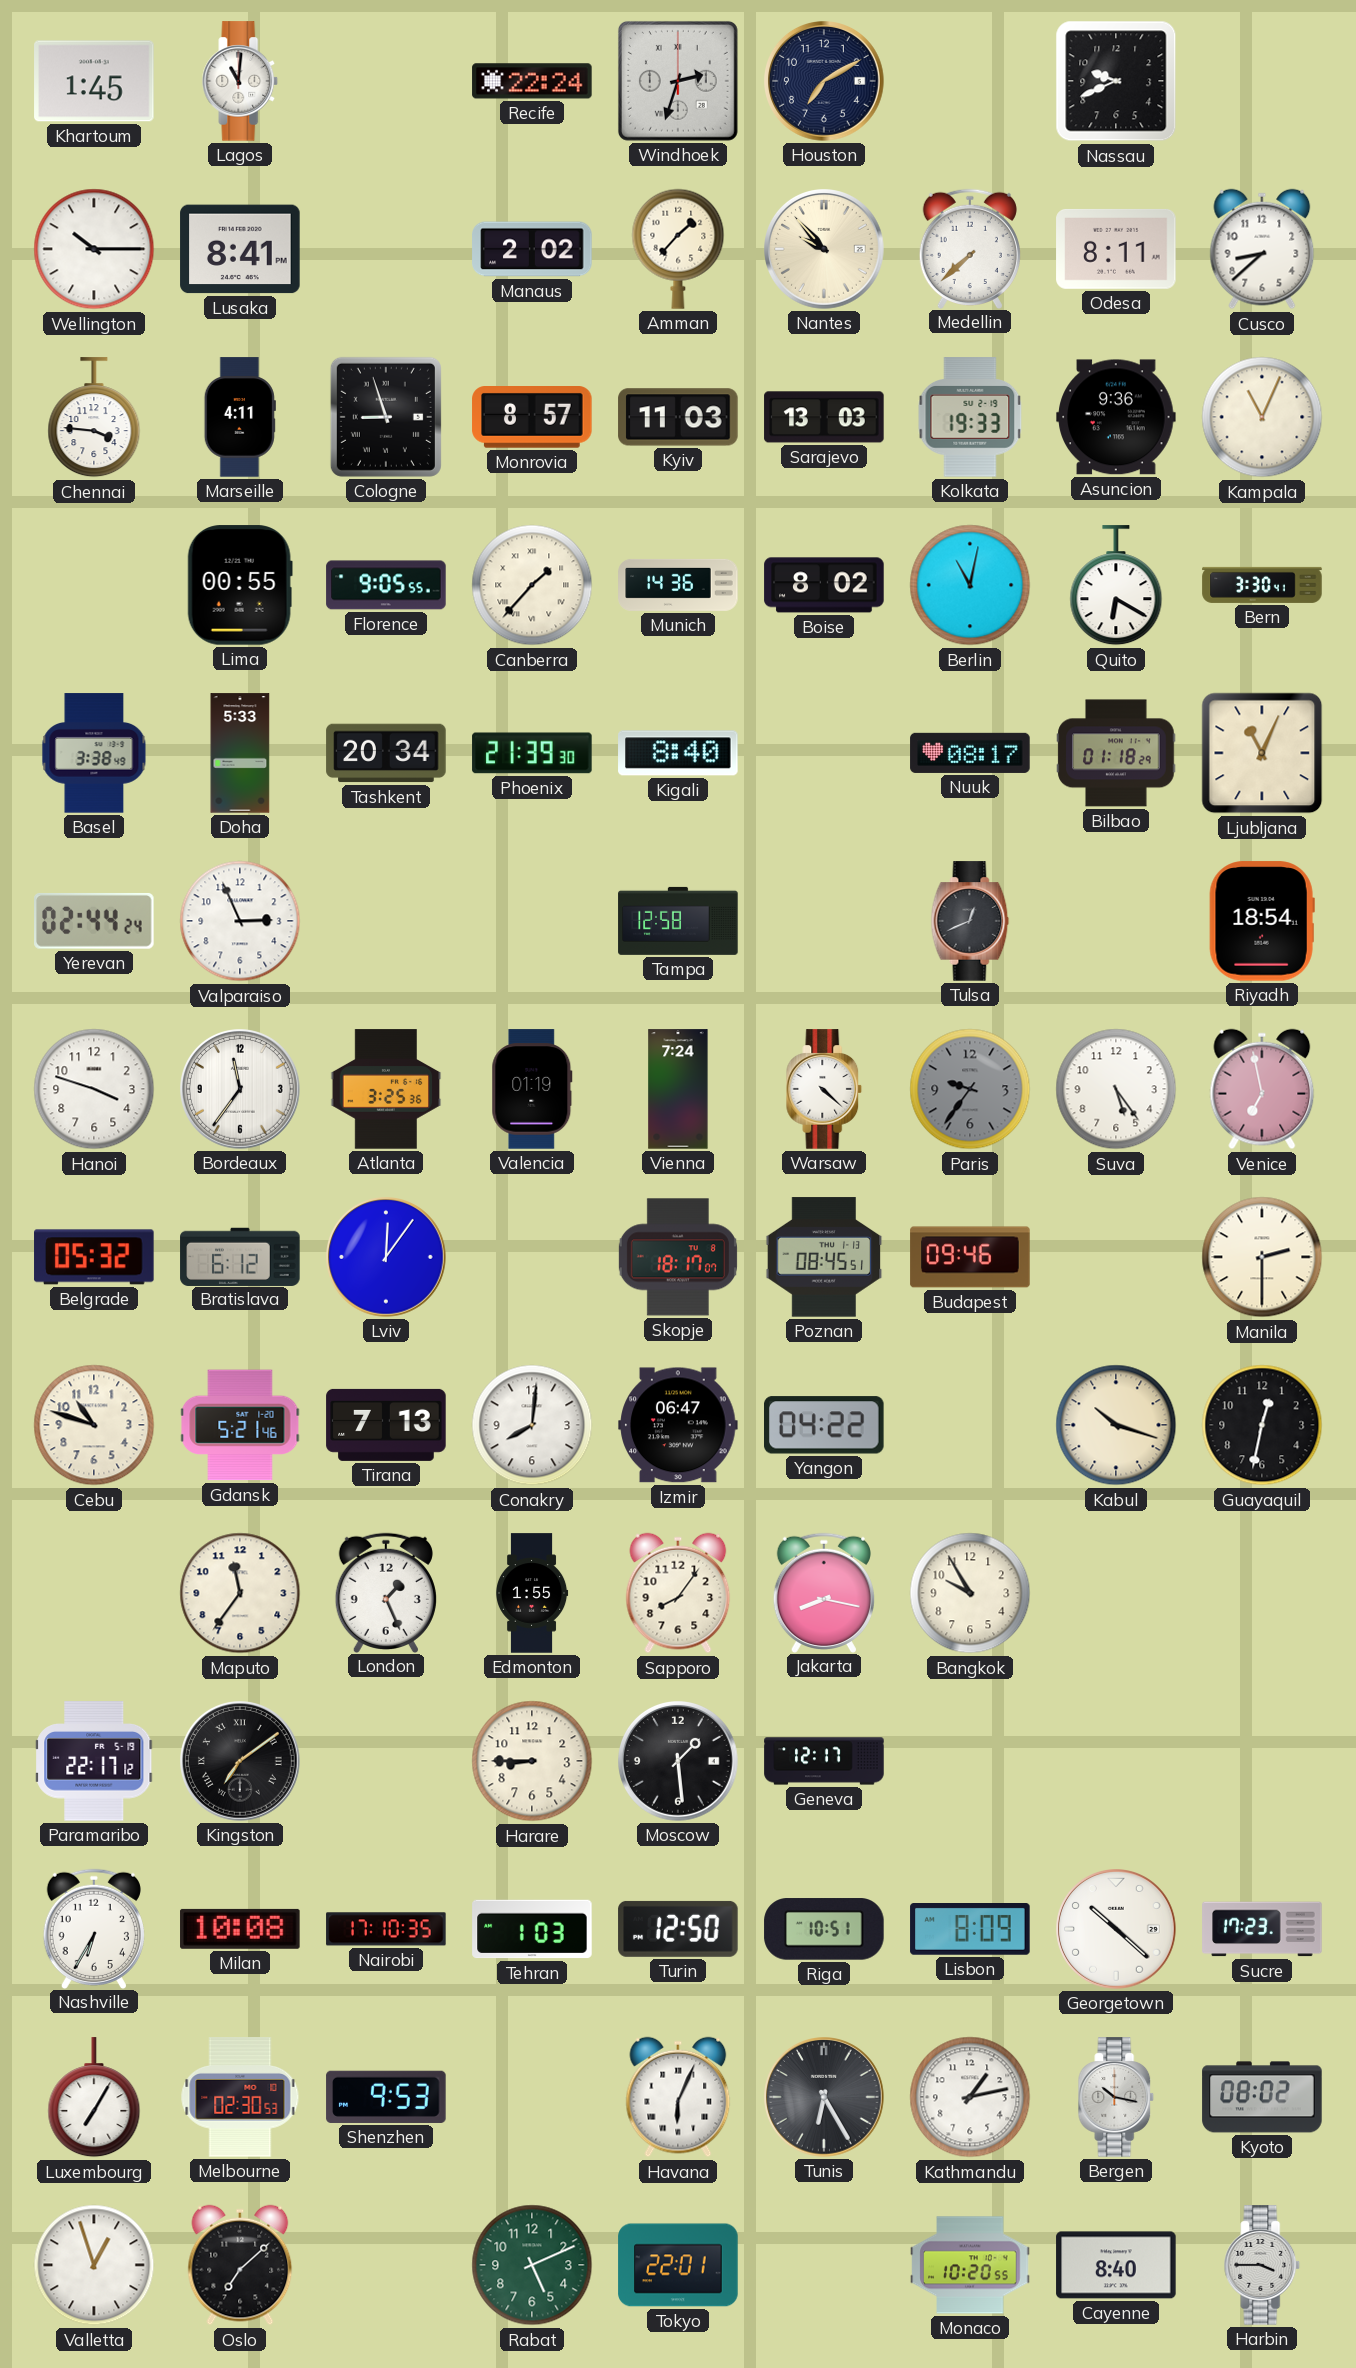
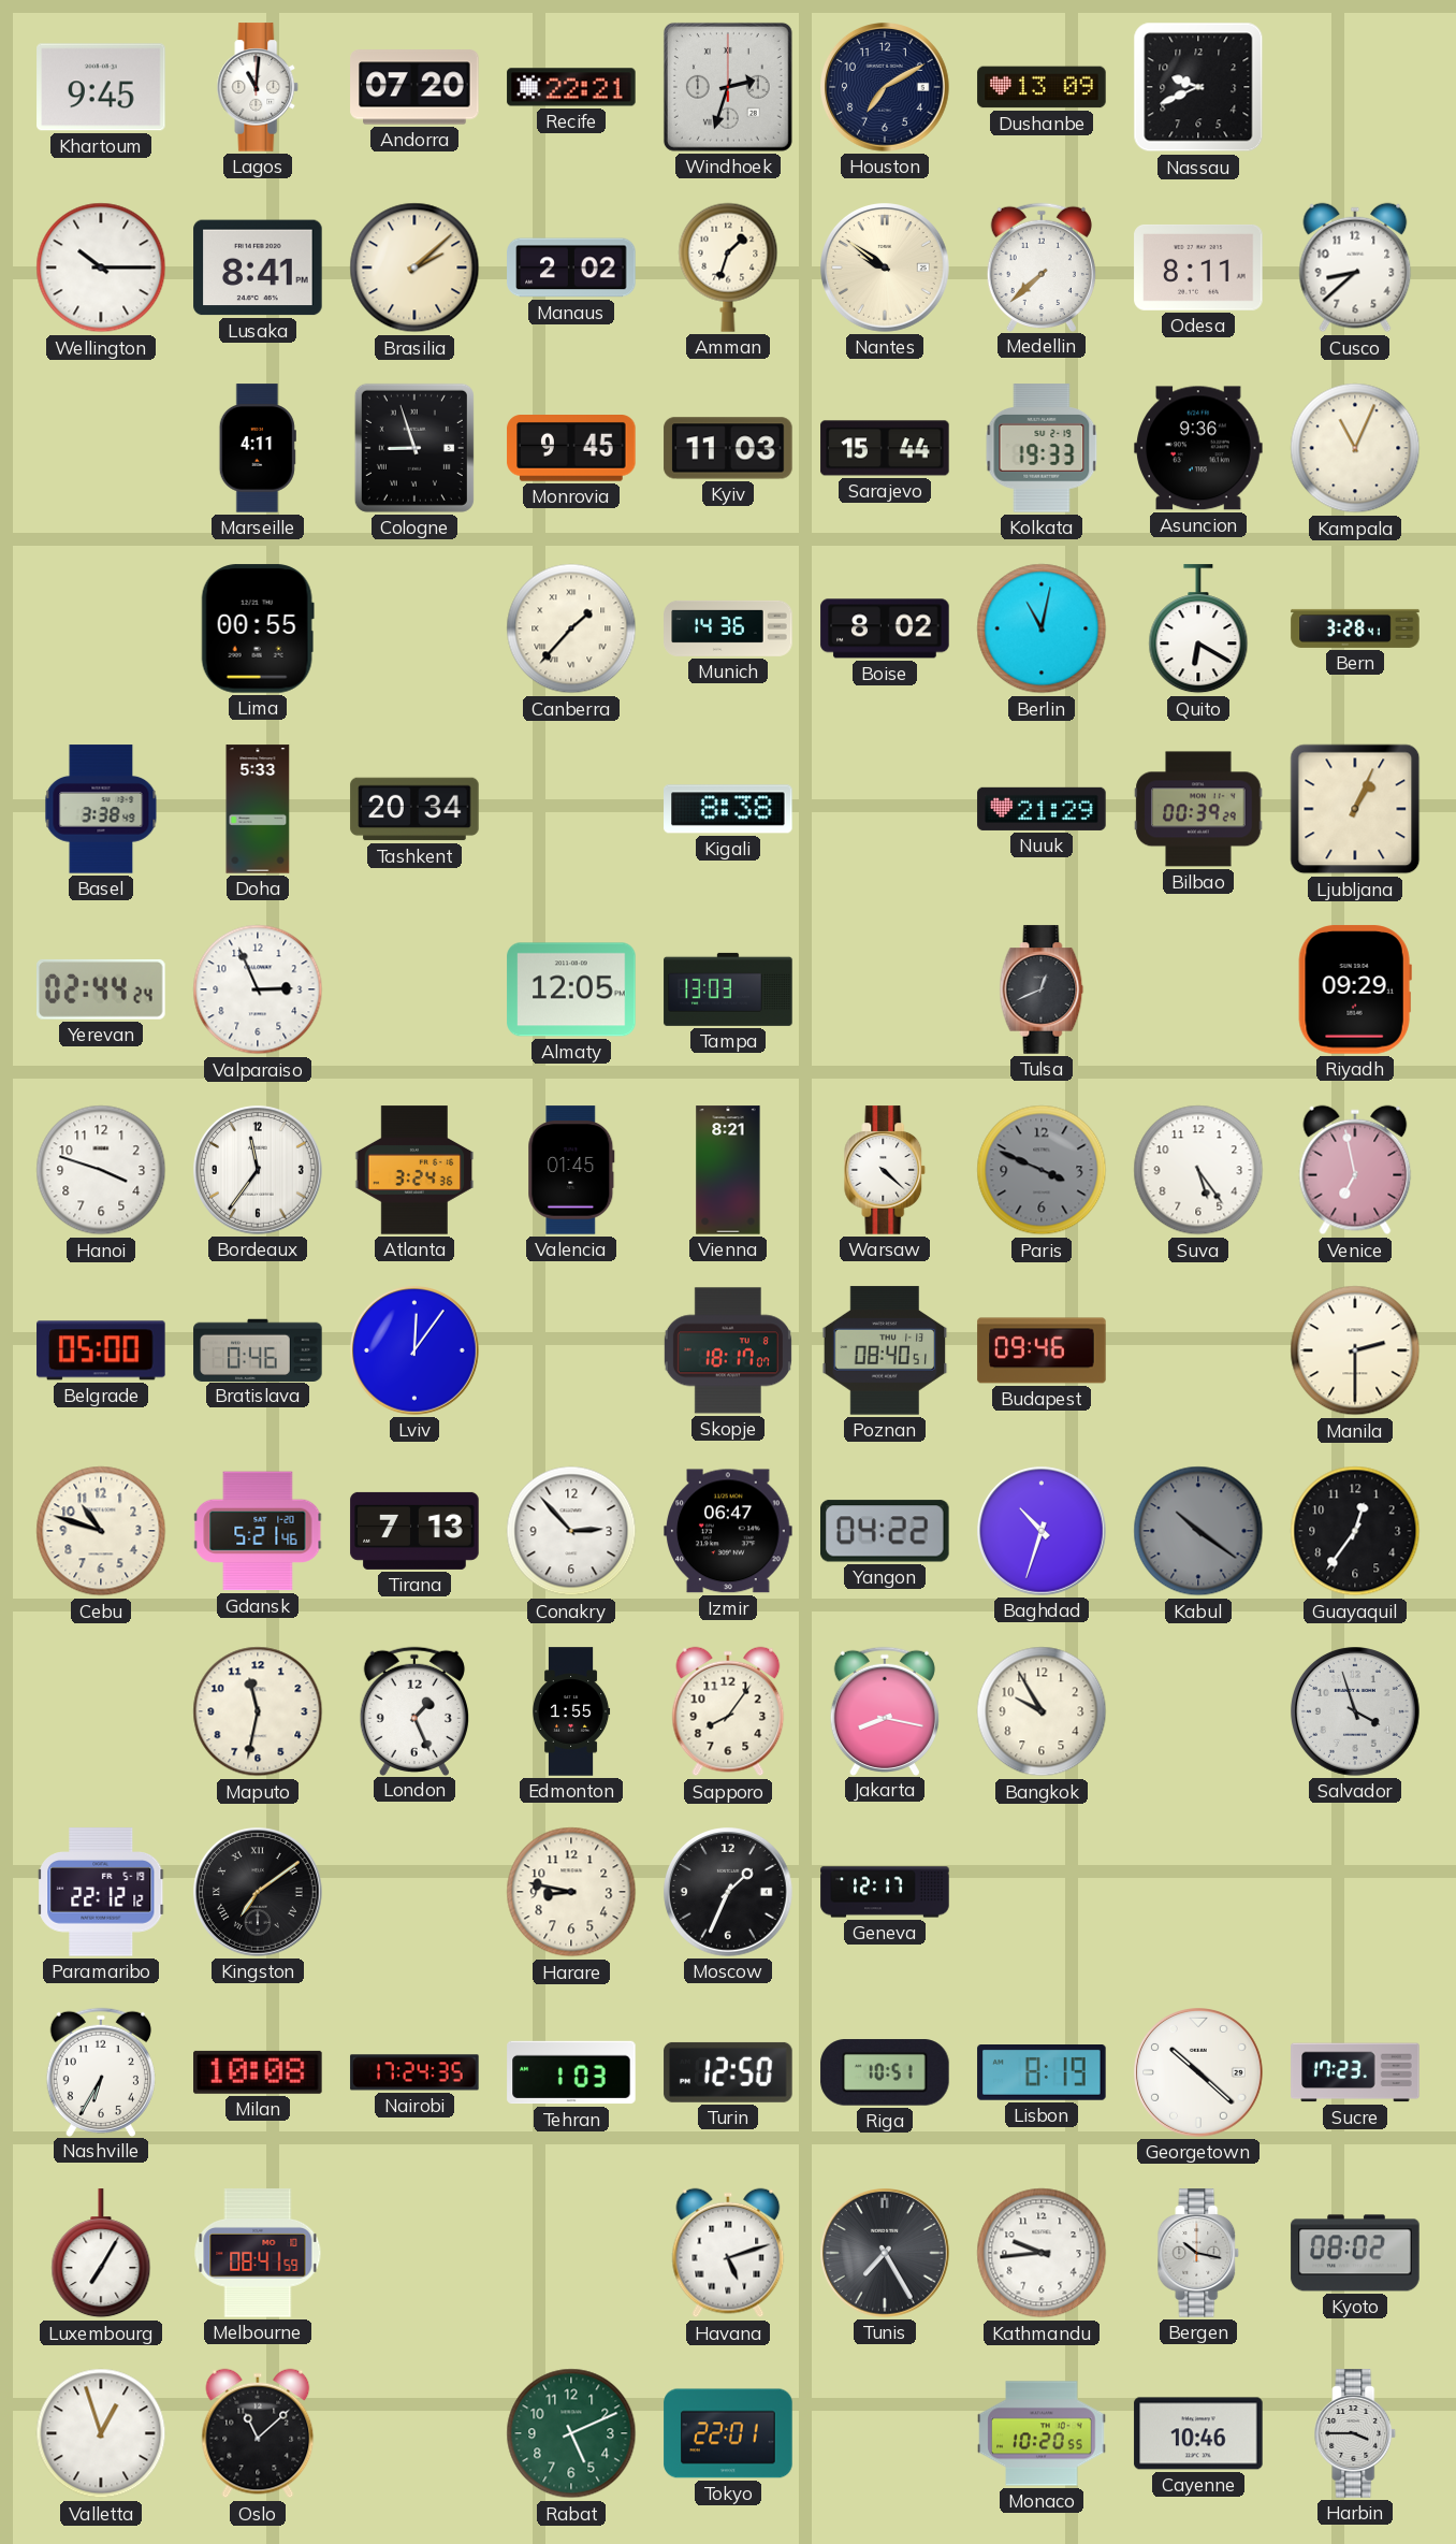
Khartoum: 1:45 -> 9:45 (101, 87)
Andorra: none -> 07:20 (414, 87)
Recife: 22:24 -> 22:21 (571, 87)
Dushanbe: none -> 13:09 (1042, 87)
Brasilia: none -> 2:08 (414, 268)
Amman: 1:37 -> 1:33 (728, 268)
Nantes: 9:53 -> 9:51 (886, 269)
Chennai: 3:46 -> none (94, 418)
Monrovia: 8:57 -> 9:45 (571, 449)
Sarajevo: 13:03 -> 15:44 (885, 448)
Florence: 9:05 -> none (386, 585)
Bern: 3:30 -> 3:28 (1355, 628)
Phoenix: 21:39 -> none (532, 753)
Kigali: 8:40 -> 8:38 (728, 809)
Nuuk: 08:17 -> 21:29 (1042, 809)
Bilbao: 01:18 -> 00:39 (1198, 809)
Ljubljana: 11:04 -> 1:04 (1355, 809)
Almaty: none -> 12:05 (571, 989)
Tampa: 12:58 -> 13:03 (728, 989)
Riyadh: 18:54 -> 09:29 (1355, 989)
Atlanta: 3:25 -> 3:24 (414, 1170)
Valencia: 01:19 -> 01:45 (571, 1170)
Vienna: 7:24 -> 8:21 (728, 1170)
Paris: 9:36 -> 3:49 (1042, 1170)
Belgrade: 05:32 -> 05:00 (101, 1350)
Bratislava: 6:12 -> 0:46 (258, 1349)
Poznan: 08:45 -> 08:40 (885, 1350)
Conakry: 8:01 -> 2:53 (571, 1531)
Baghdad: none -> 10:33 (1043, 1532)
Kabul: 10:18 -> 10:21 (1198, 1531)
Kabul dial: cream -> grey (1198, 1531)
Guayaquil: 12:32 -> 12:36 (1355, 1531)
Maputo: 11:36 -> 11:32 (258, 1711)
Salvador: none -> 3:57 (1356, 1712)
Paramaribo: 22:17 -> 22:12 (102, 1892)
Harare: 8:45 -> 8:47 (571, 1892)
Moscow: 1:29 -> 1:34 (729, 1893)
Nairobi: 17:10 -> 17:24 (414, 2072)
Lisbon: 8:09 -> 8:19 (1042, 2073)
Melbourne: 02:30 -> 08:41 (258, 2253)
Shenzhen: 9:53 -> none (386, 2097)
Havana: 6:04 -> 5:12 (728, 2253)
Tunis: 6:25 -> 7:25 (886, 2254)
Kathmandu: 1:13 -> 9:44 (1042, 2253)
Oslo: 7:08 -> 11:08 (258, 2433)
Cayenne: 8:40 -> 10:46 (1198, 2433)
